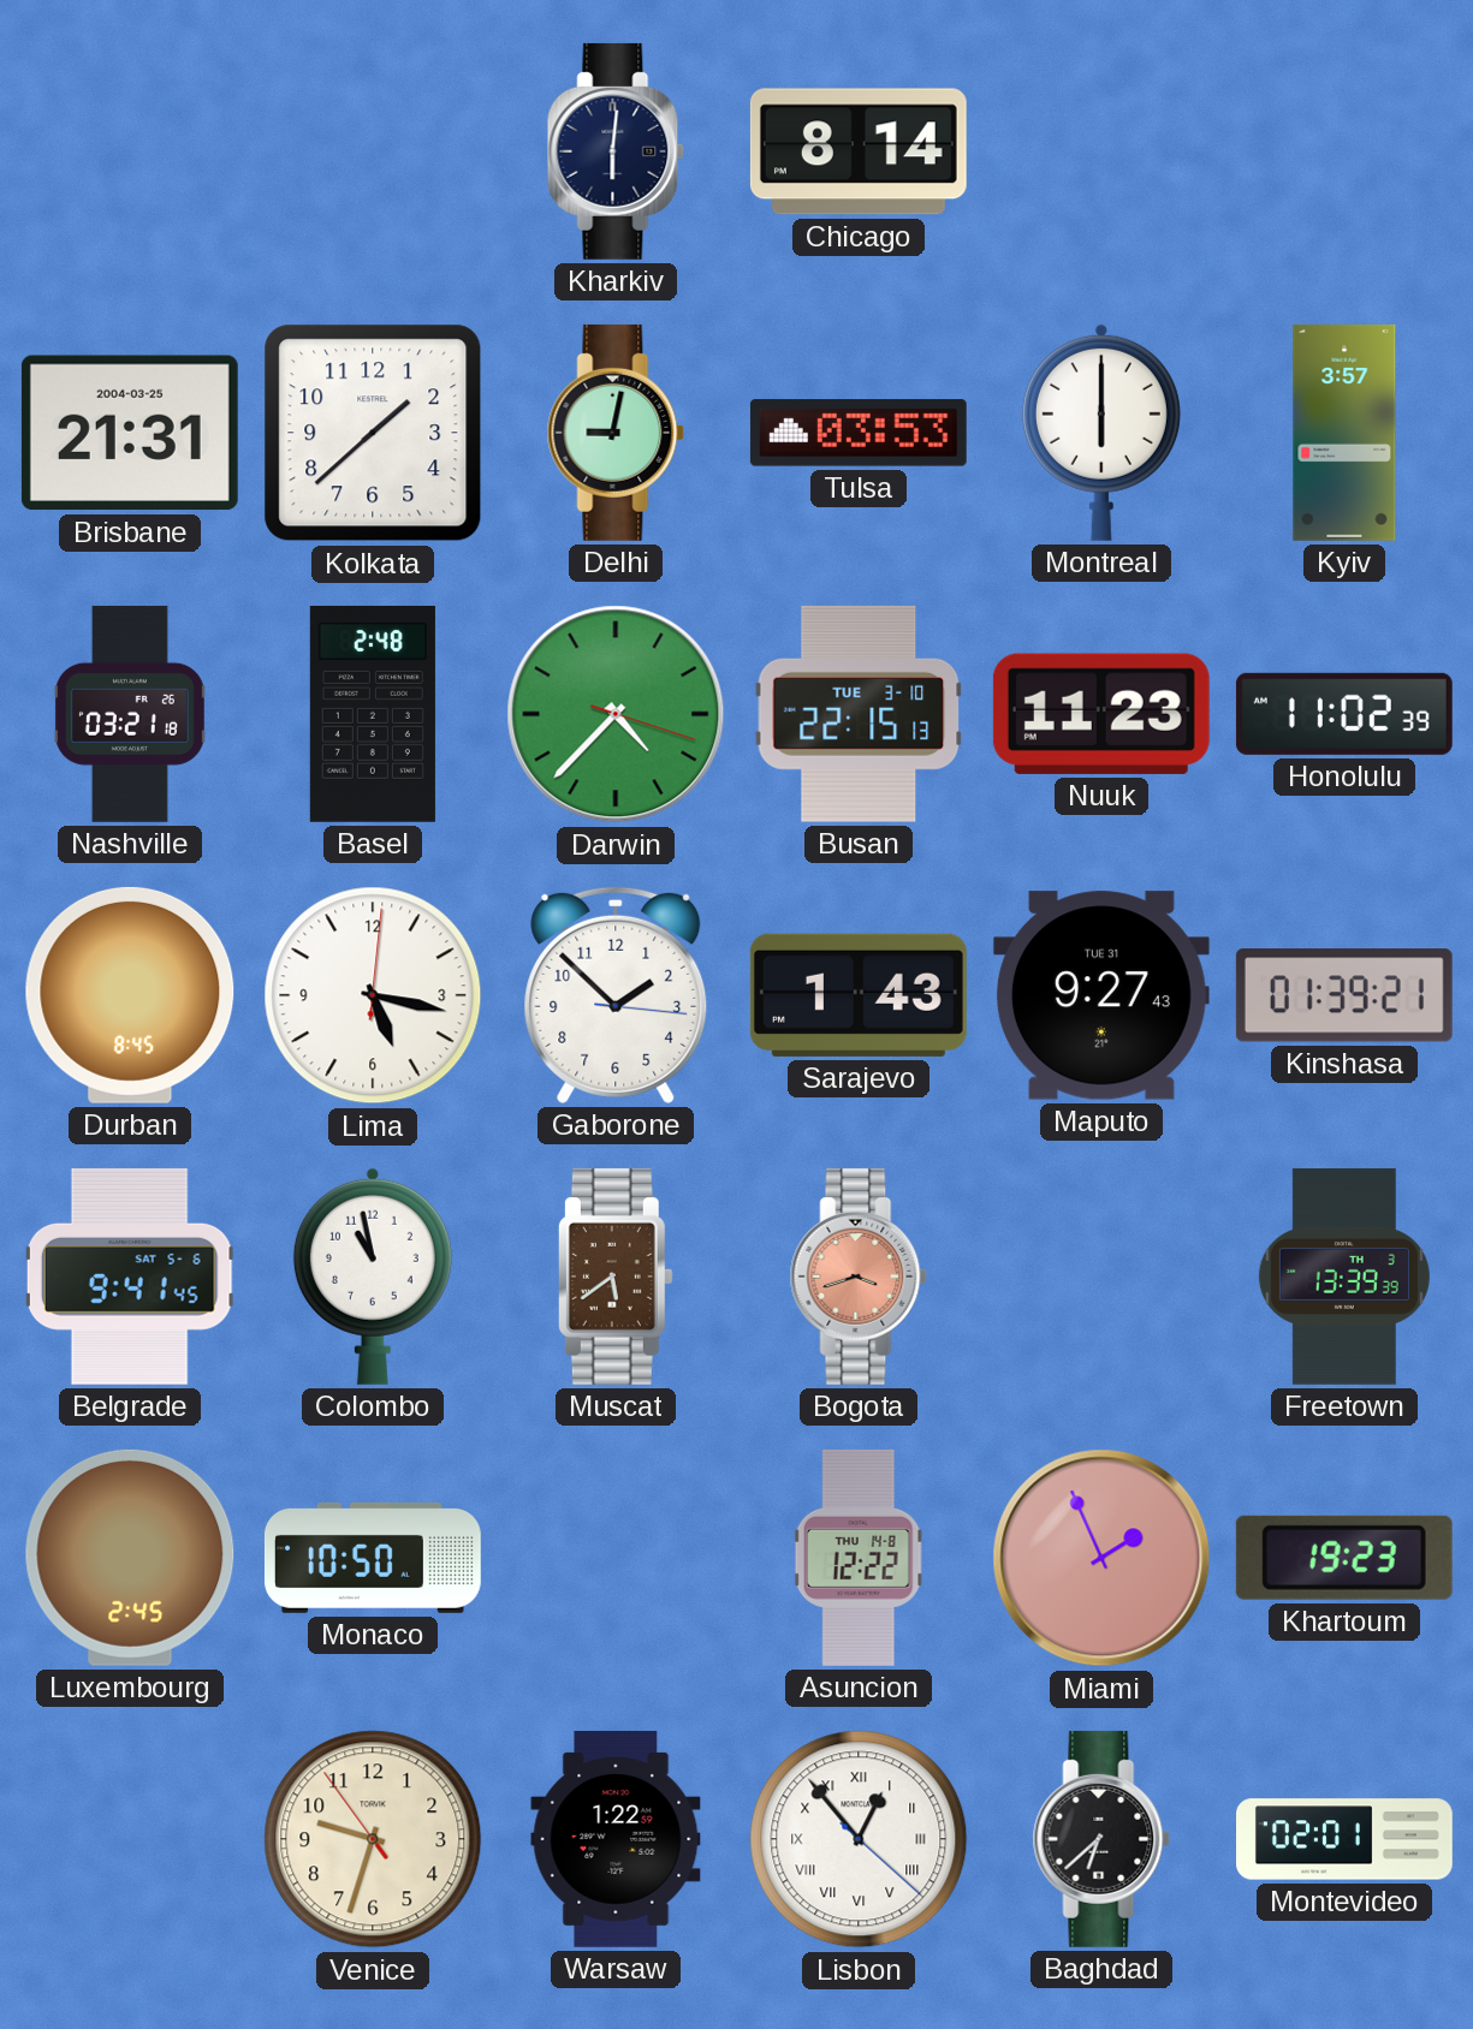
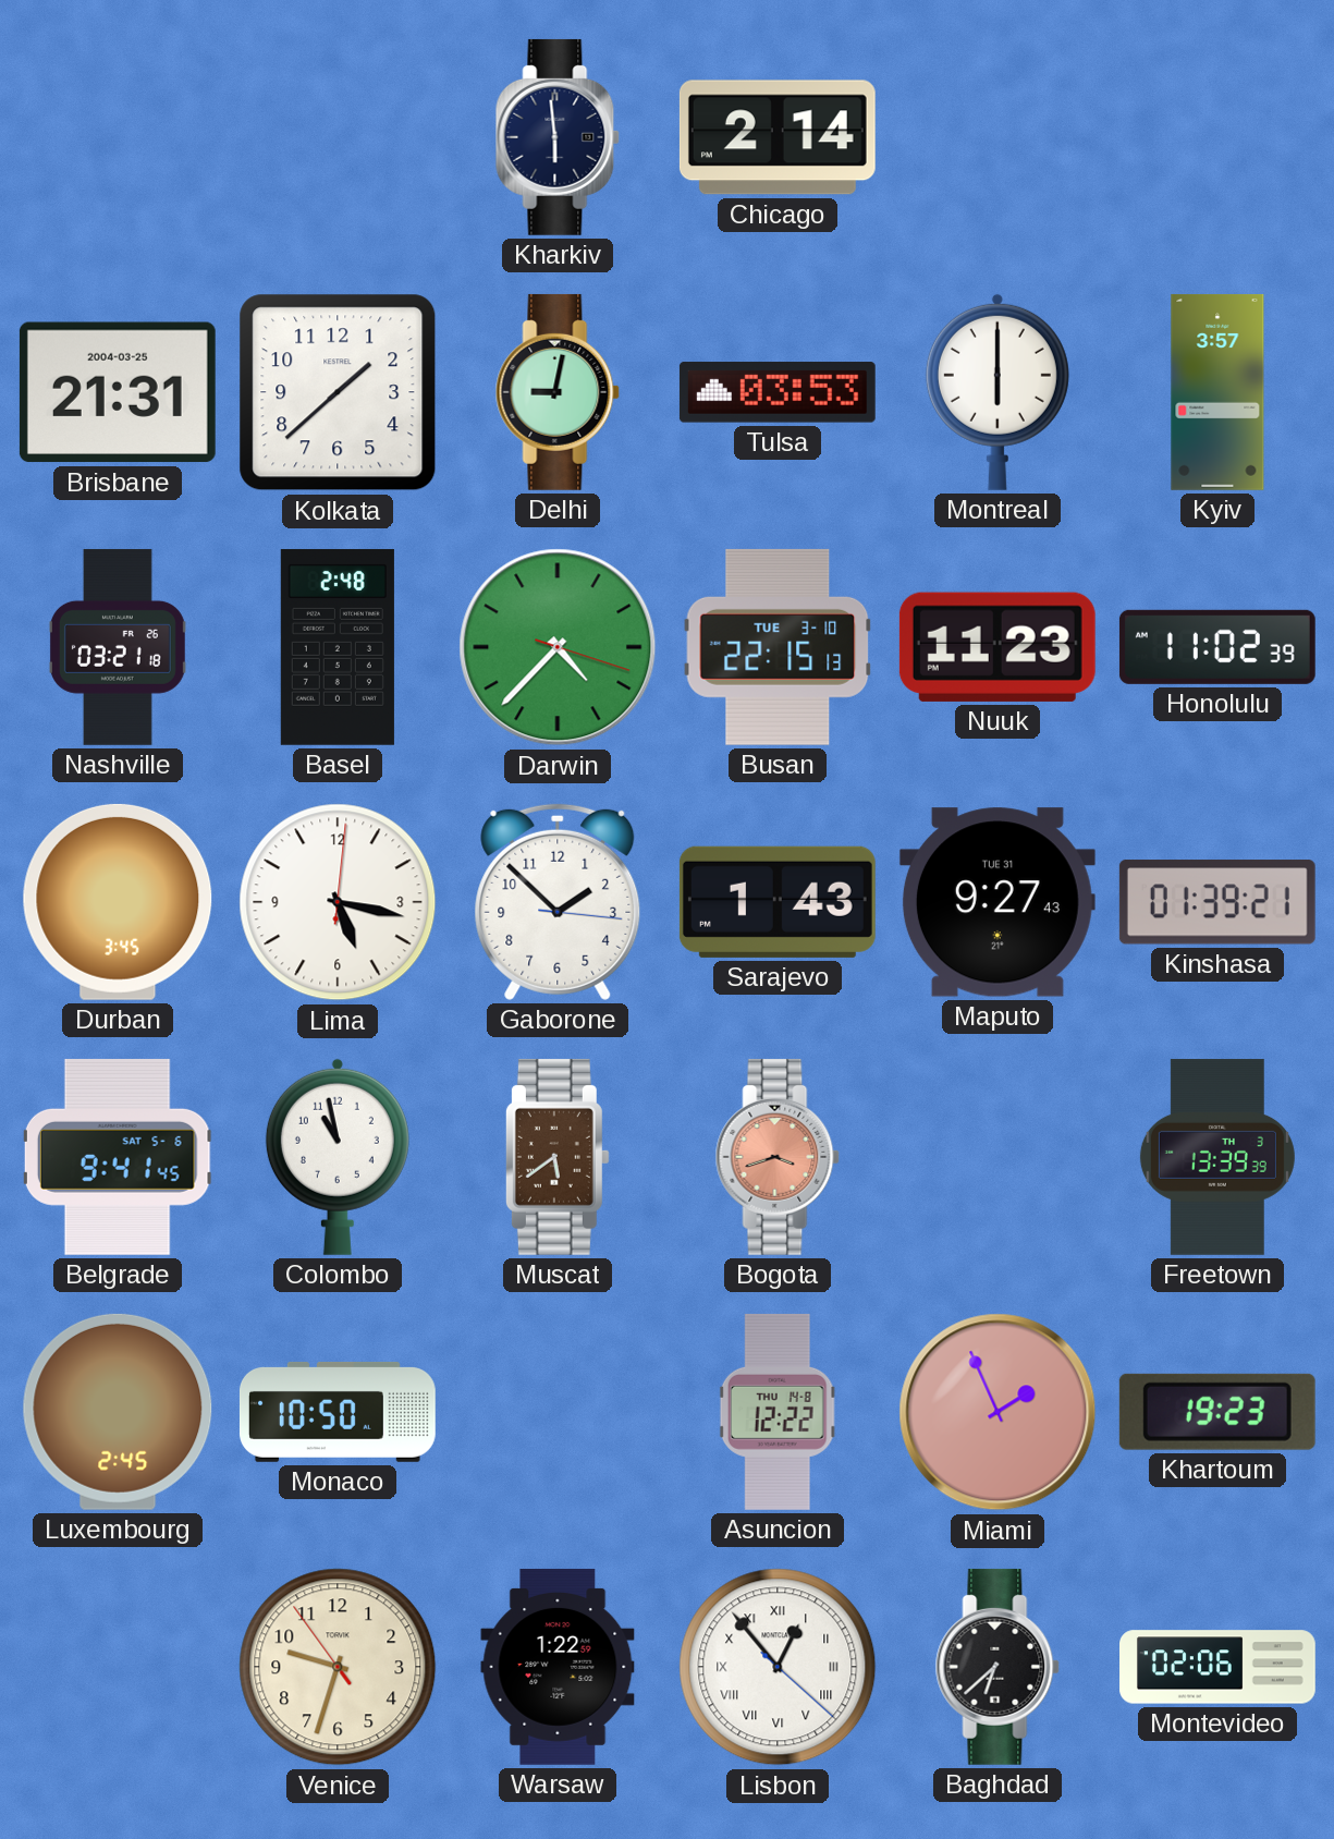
Kharkiv: 6:01 -> 5:59 (558, 137)
Chicago: 8:14 -> 2:14 (778, 137)
Durban: 8:45 -> 3:45 (118, 902)
Montevideo: 02:01 -> 02:06 (1219, 1667)
